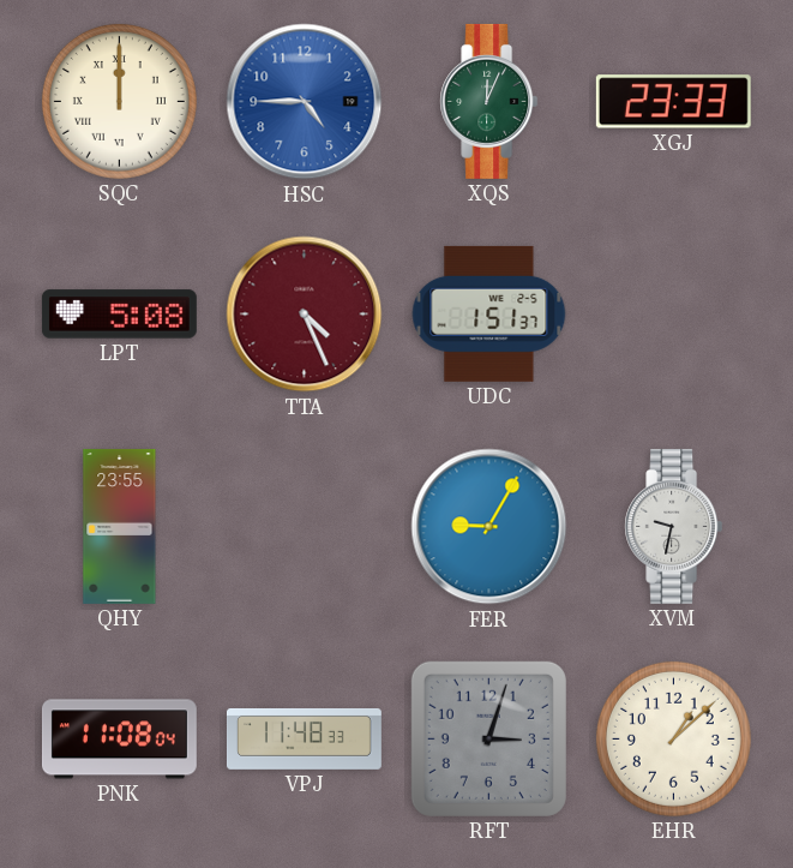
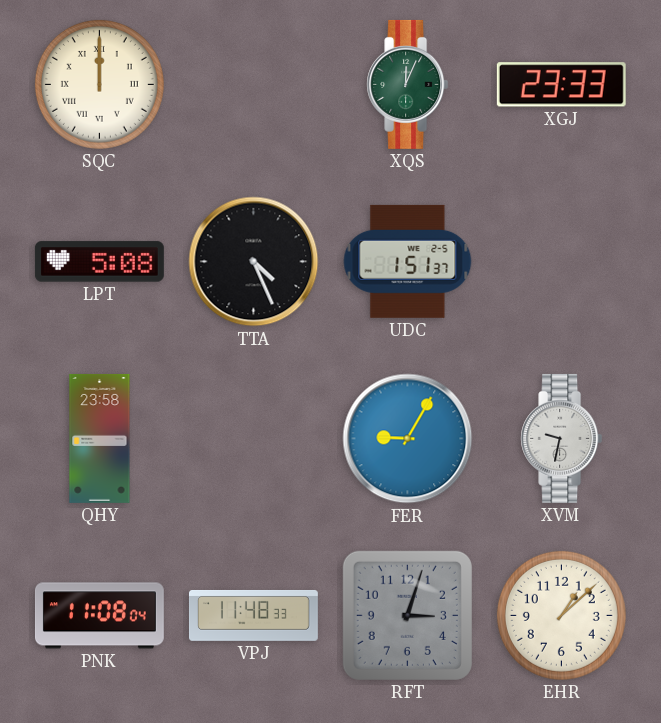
HSC: 4:45 -> none (305, 102)
TTA dial: burgundy -> black (254, 262)
QHY: 23:55 -> 23:58 (100, 438)
